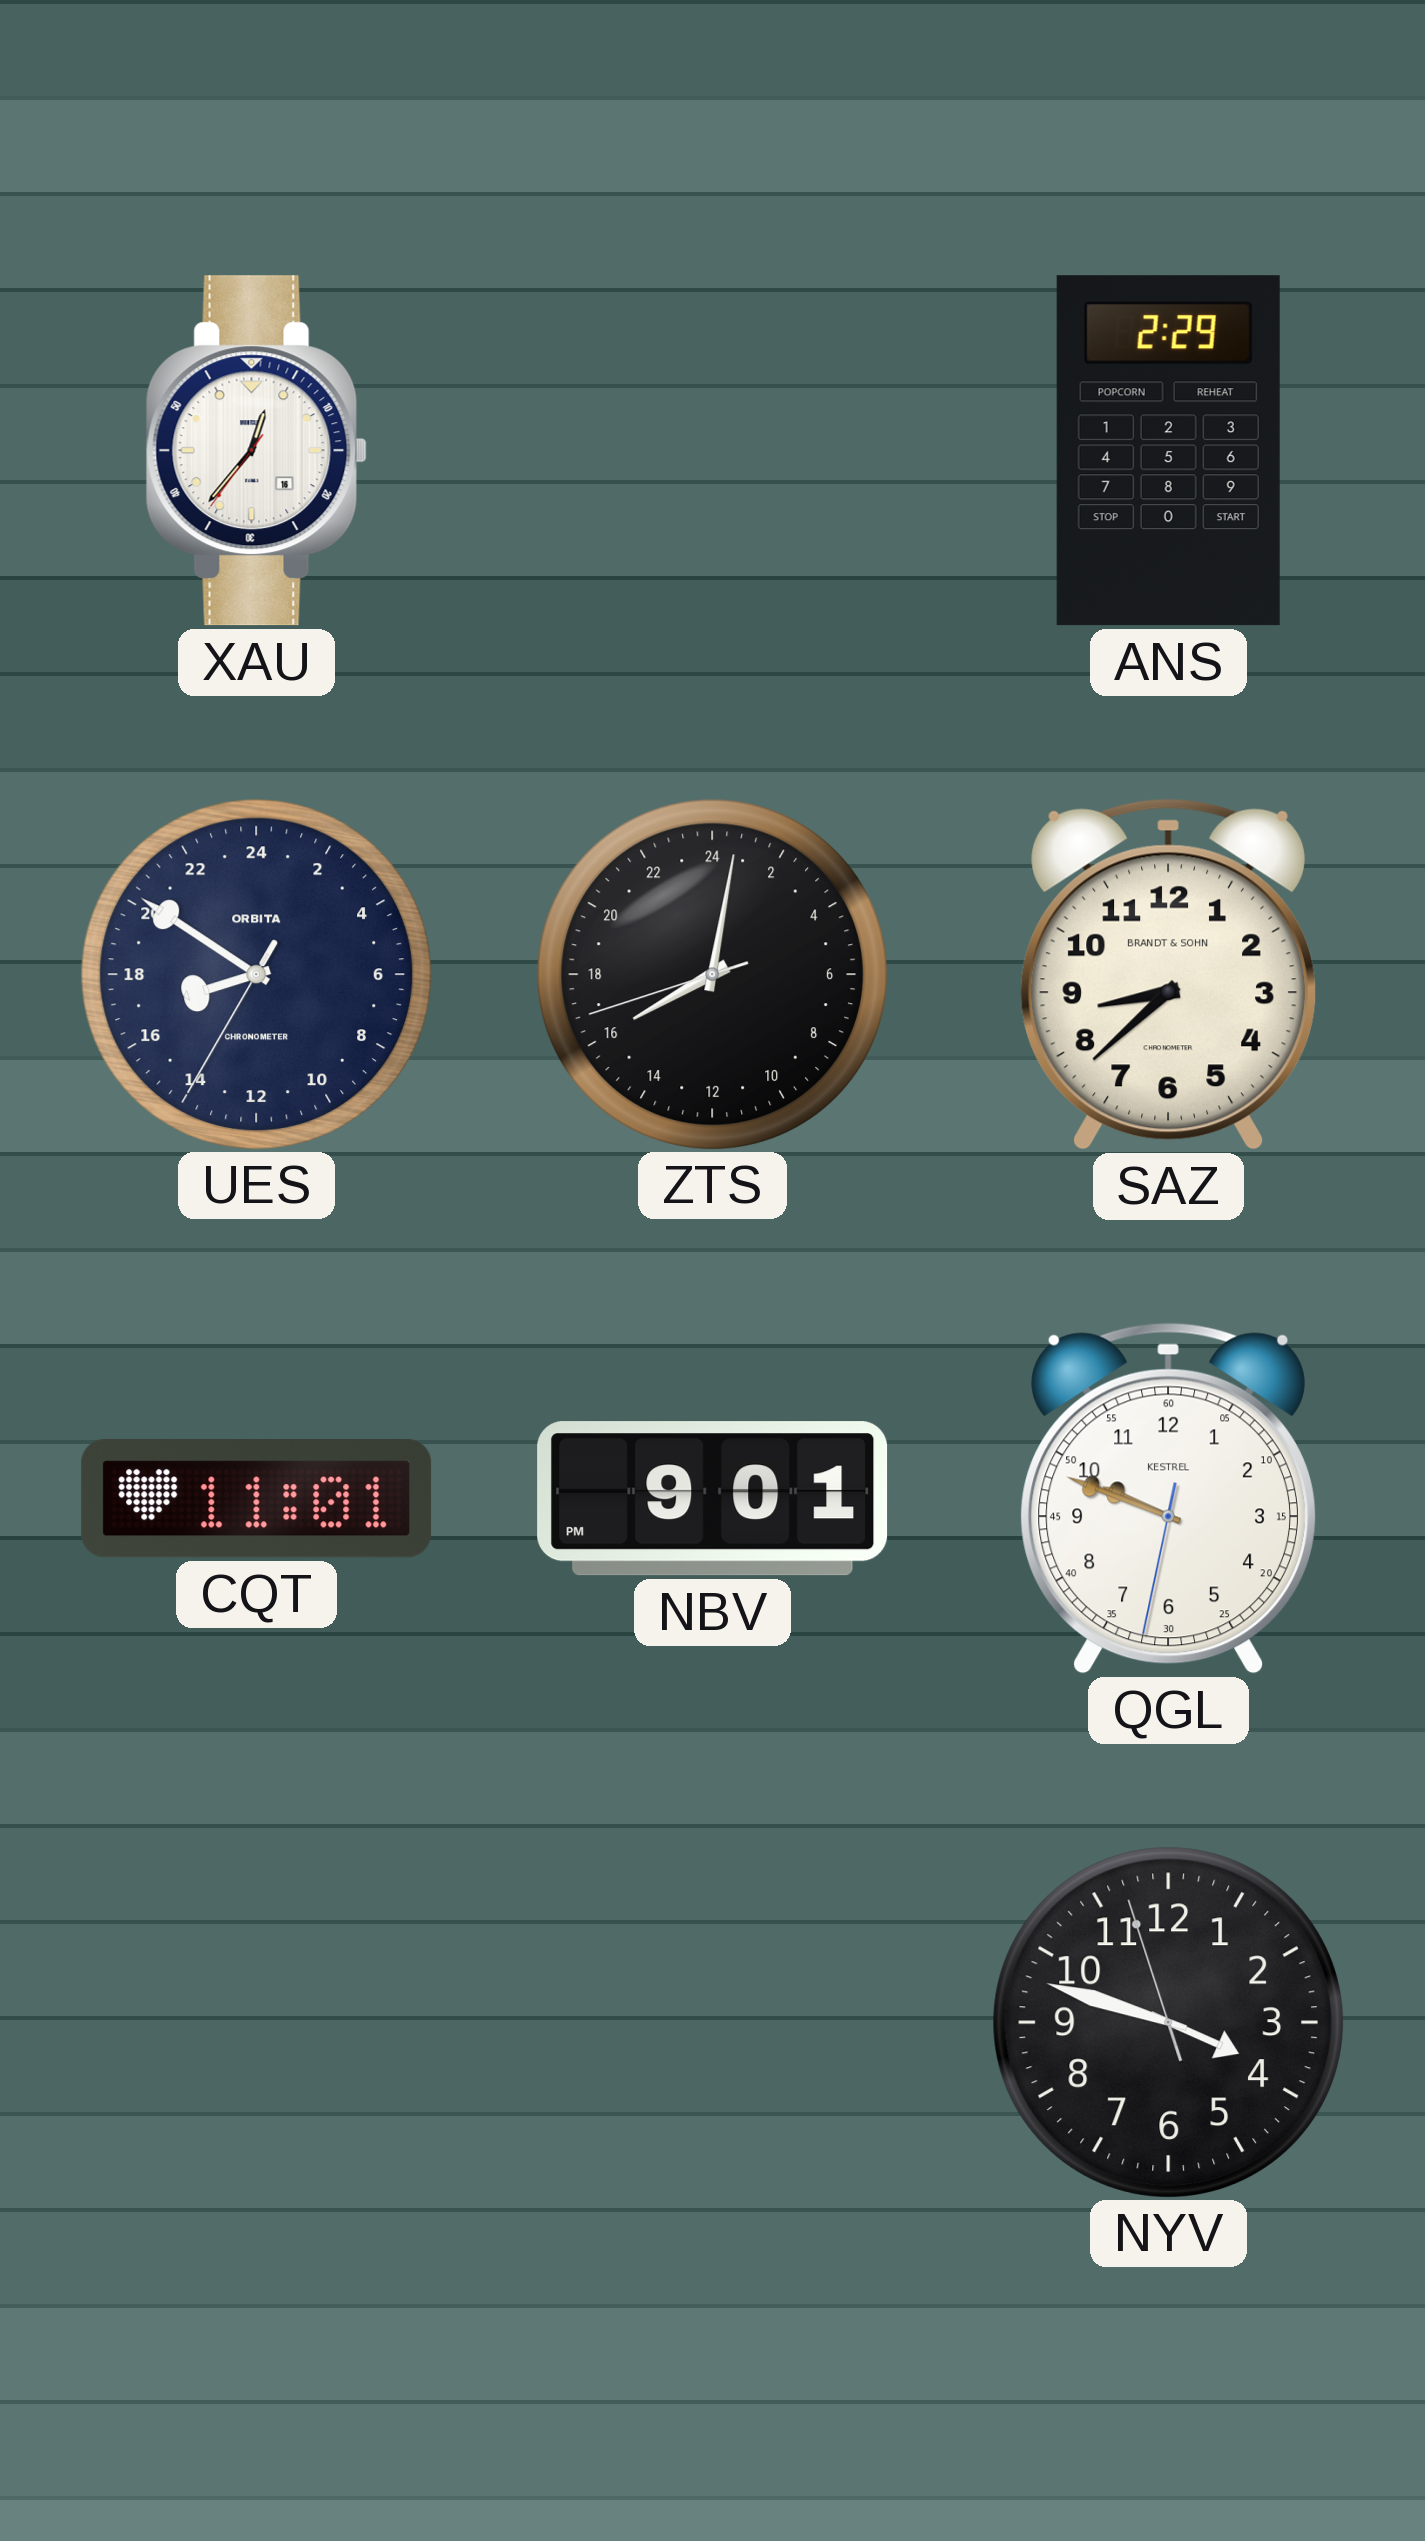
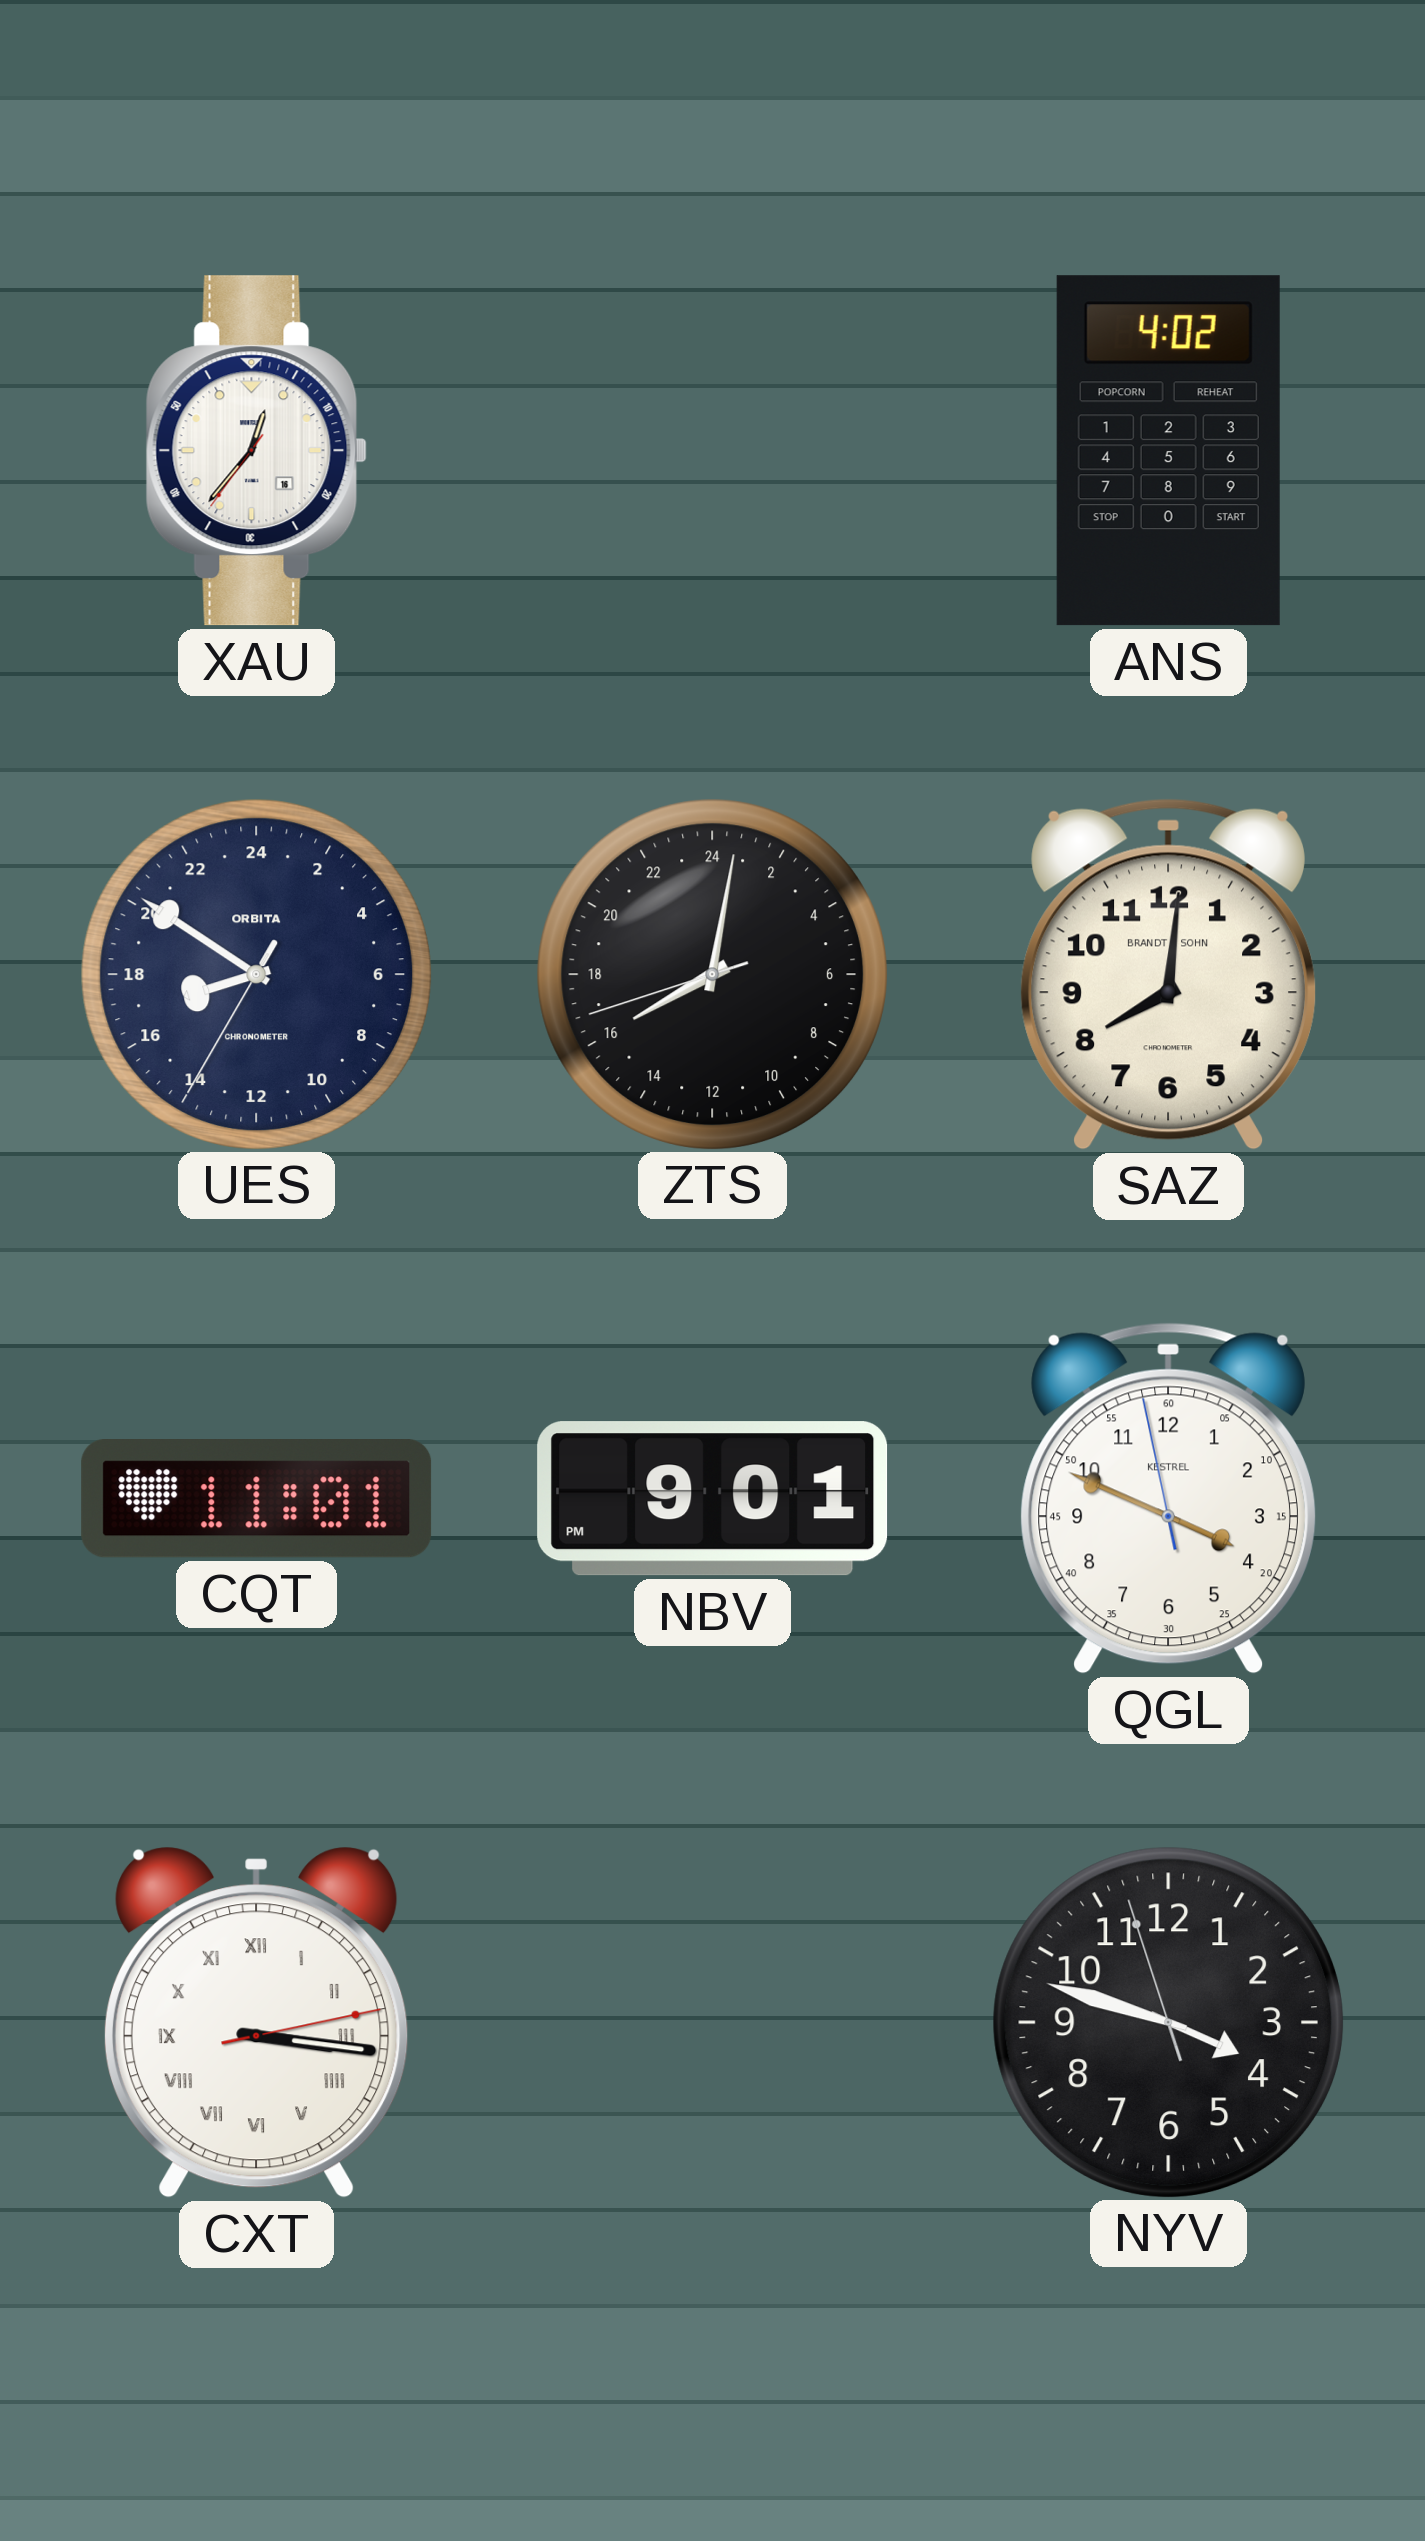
ANS: 2:29 -> 4:02 (1168, 451)
SAZ: 8:38 -> 8:01 (1168, 974)
QGL: 9:48 -> 3:48 (1168, 1498)
CXT: none -> 3:16 (257, 2022)
